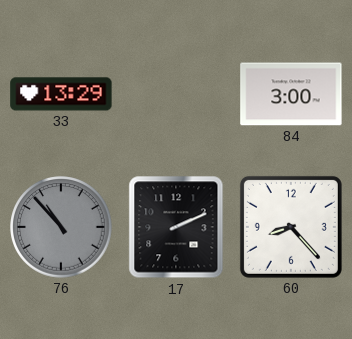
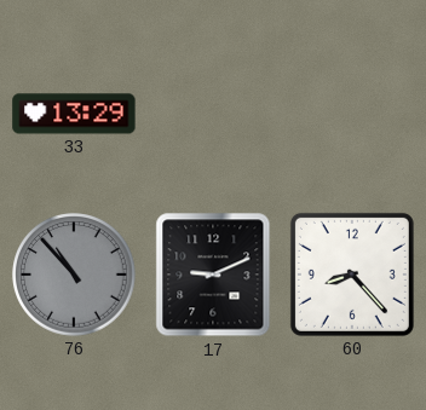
84: 3:00 -> none (291, 94)
17: 2:11 -> 9:11 (213, 275)
